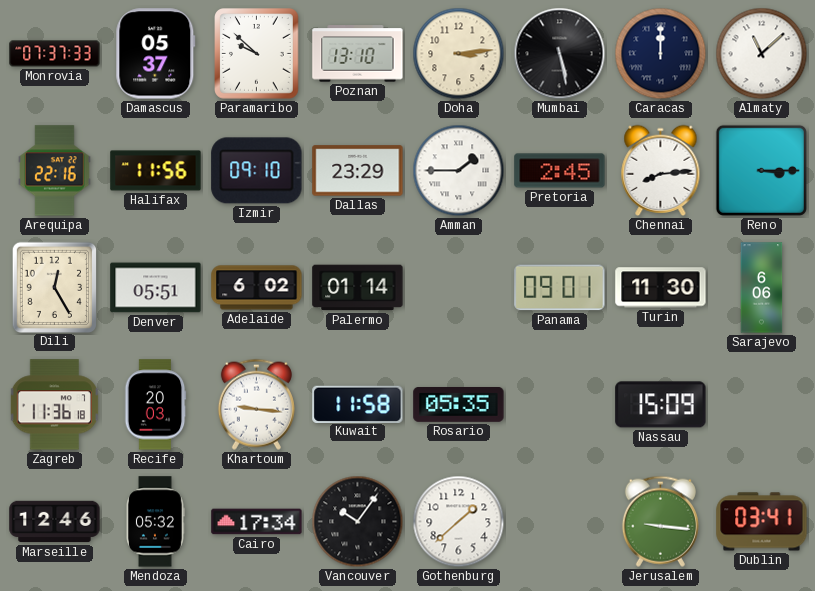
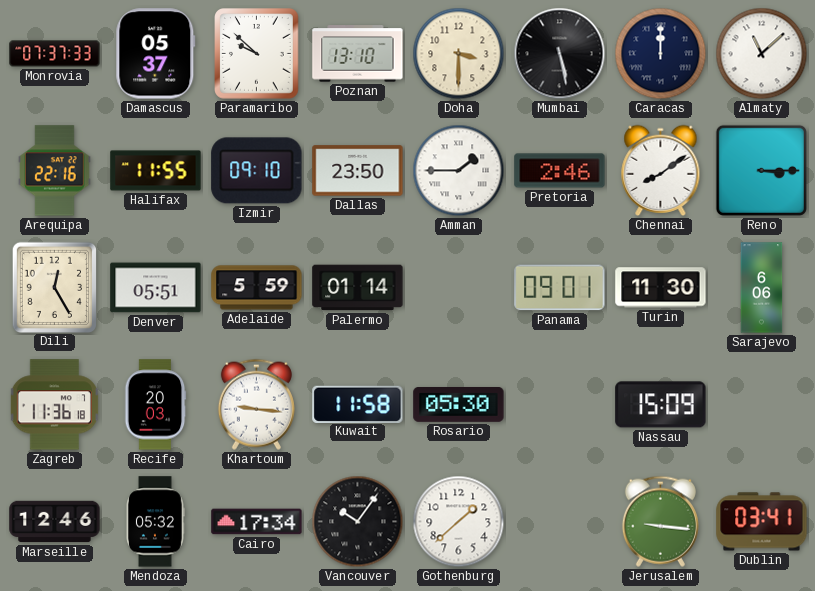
Doha: 3:14 -> 3:30 (459, 54)
Halifax: 11:56 -> 11:55 (156, 171)
Dallas: 23:29 -> 23:50 (358, 171)
Pretoria: 2:45 -> 2:46 (560, 171)
Chennai: 8:14 -> 8:09 (661, 170)
Adelaide: 6:02 -> 5:59 (257, 288)
Rosario: 05:35 -> 05:30 (459, 405)
